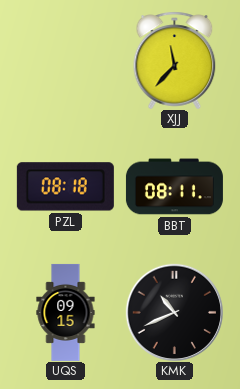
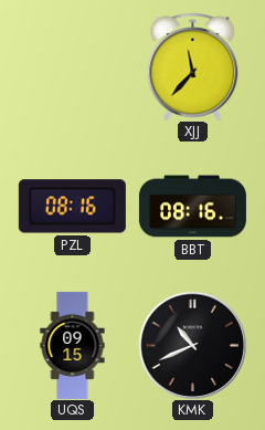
PZL: 08:18 -> 08:16 (72, 207)
BBT: 08:11 -> 08:16 (192, 207)
